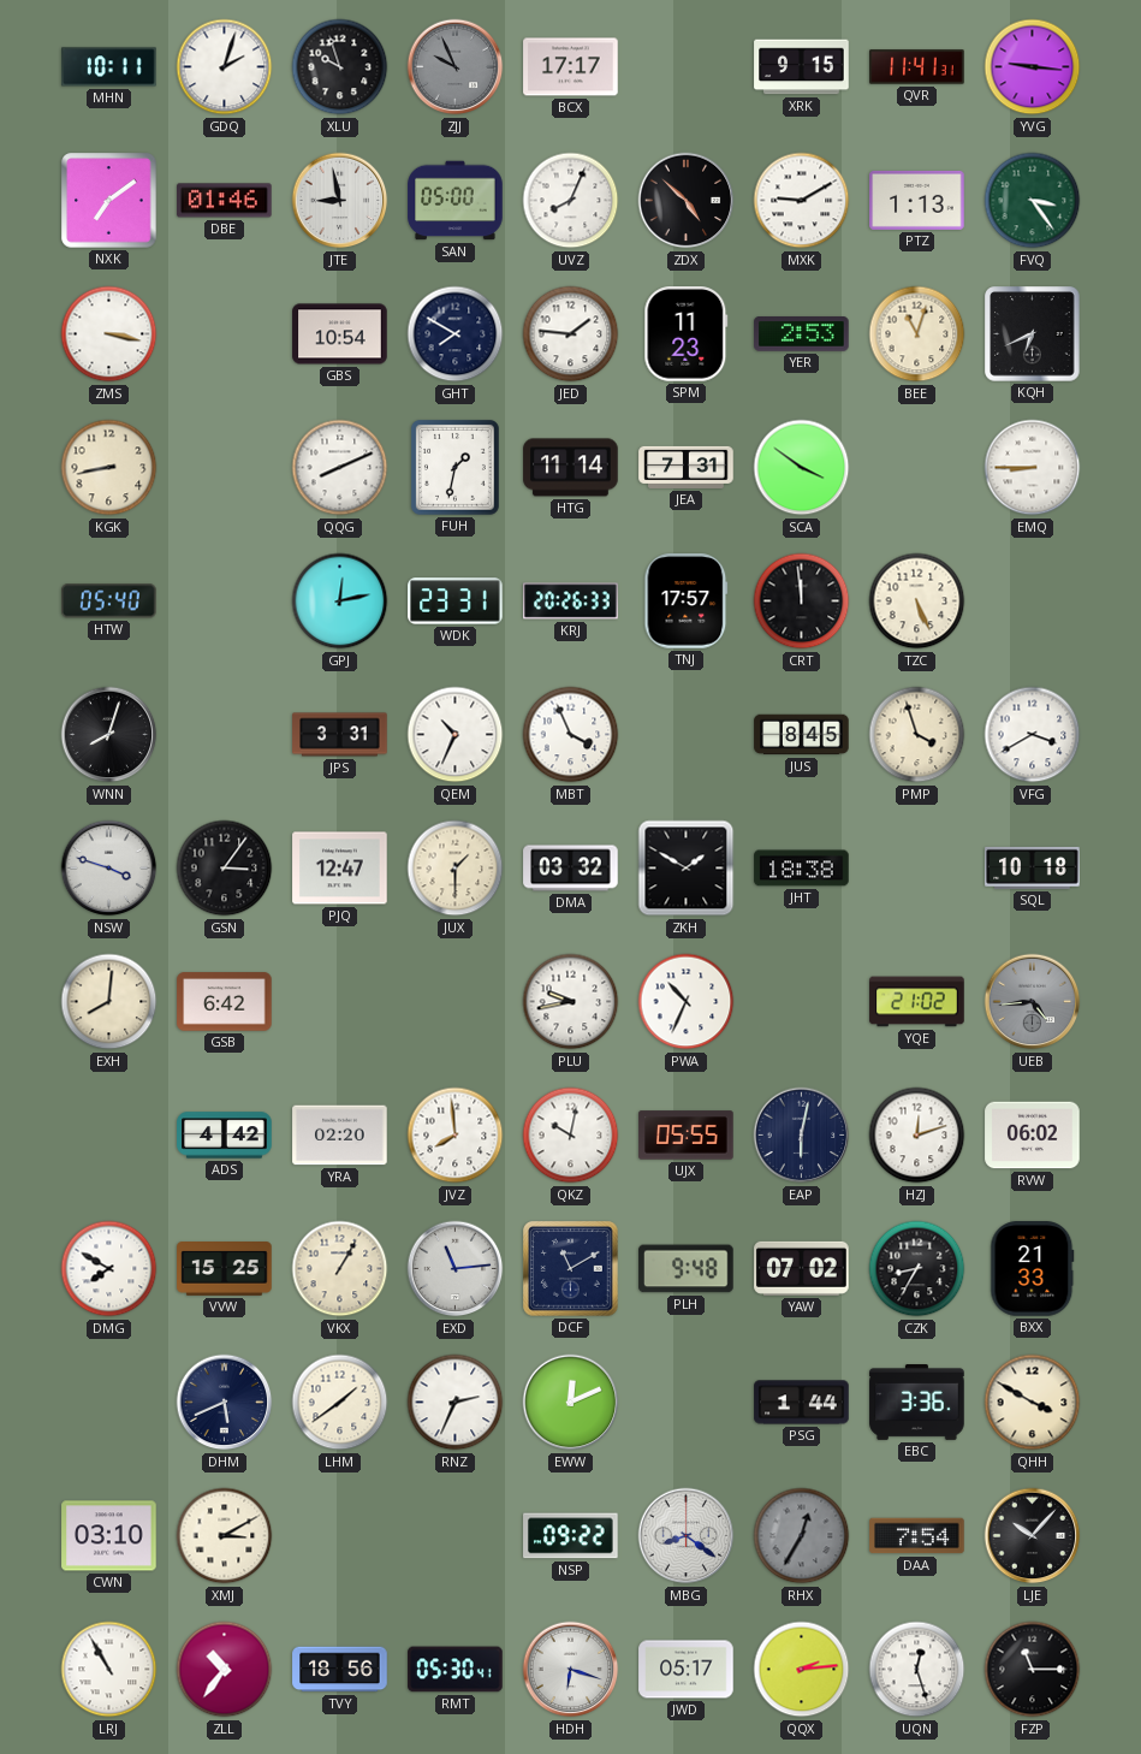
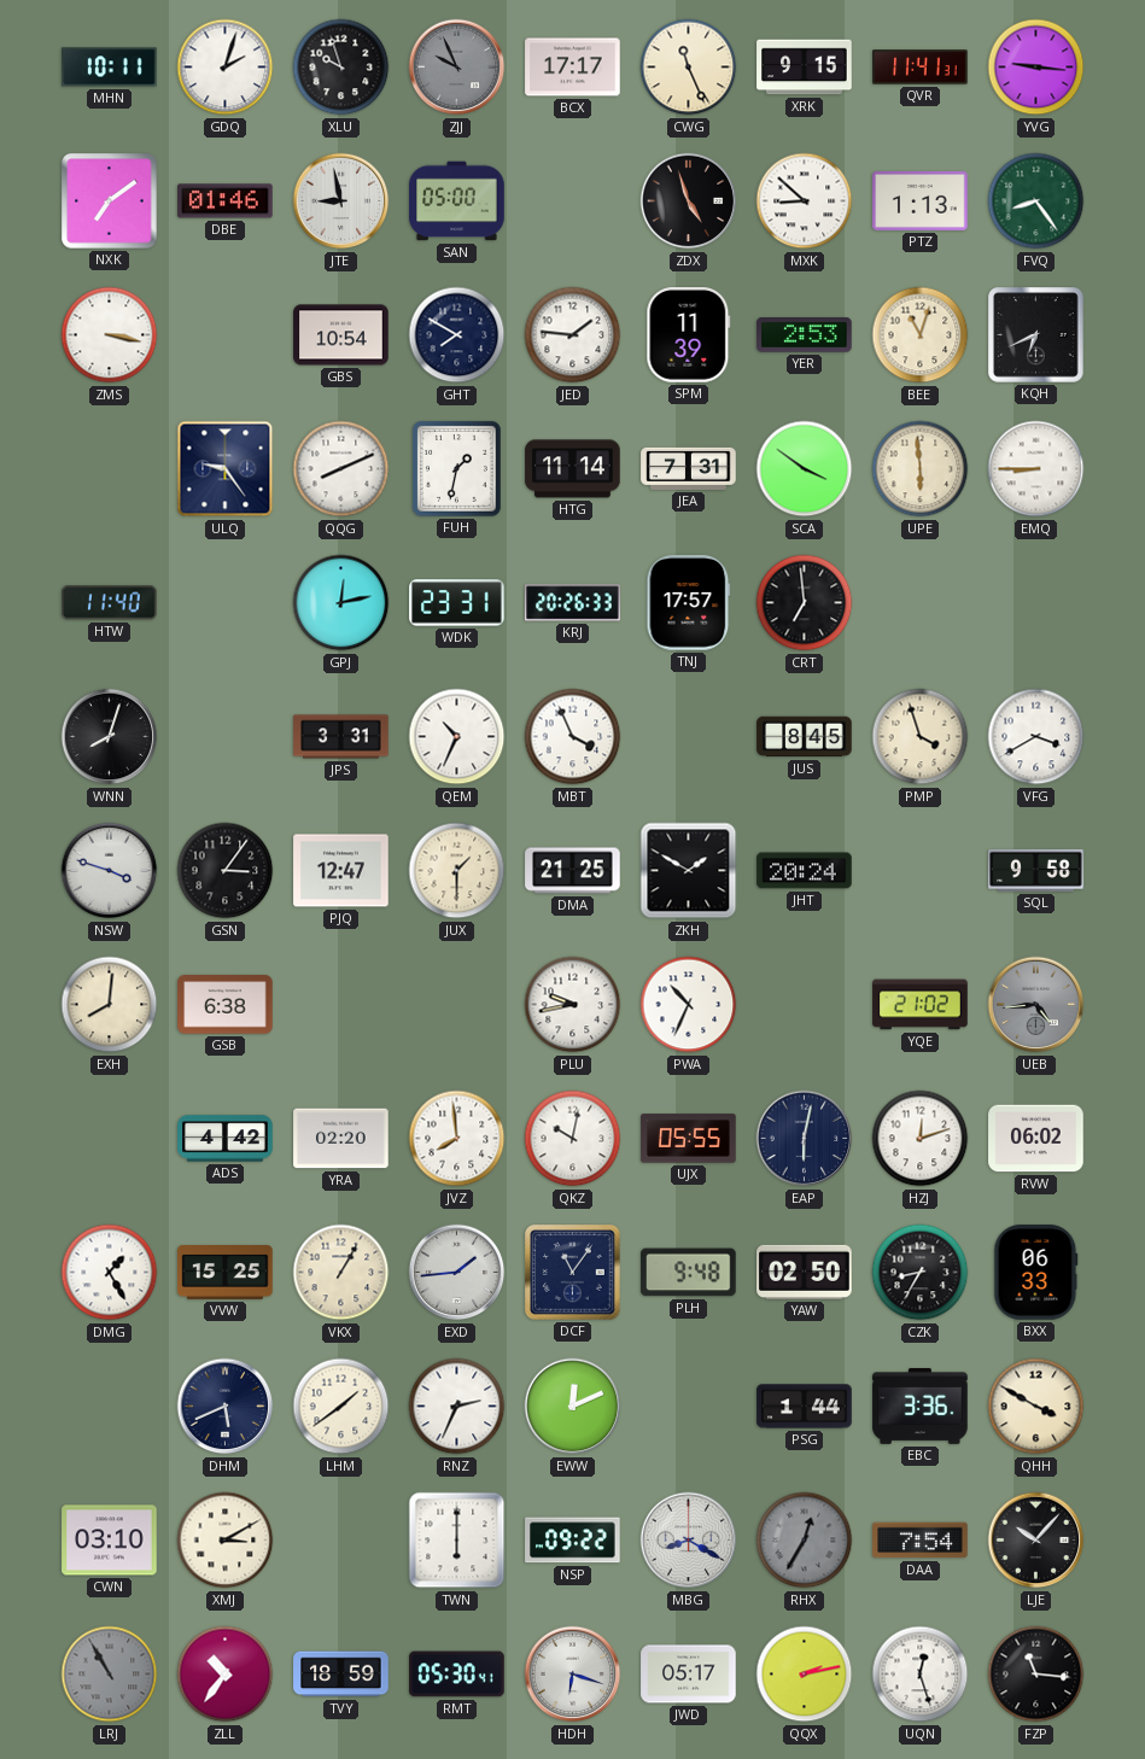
CWG: none -> 11:26 (689, 68)
UVZ: 8:04 -> none (571, 201)
ZDX: 4:52 -> 4:57 (689, 201)
MXK: 9:10 -> 8:52 (805, 201)
FVQ: 3:24 -> 8:24 (1036, 201)
SPM: 11:23 -> 11:39 (689, 335)
KGK: 8:43 -> none (109, 468)
ULQ: none -> 9:24 (226, 469)
UPE: none -> 5:59 (921, 469)
HTW: 05:40 -> 11:40 (110, 603)
CRT: 11:59 -> 6:59 (805, 603)
TZC: 5:26 -> none (917, 602)
DMA: 03:32 -> 21:25 (573, 871)
JHT: 18:38 -> 20:24 (805, 871)
SQL: 10:18 -> 9:58 (1036, 870)
GSB: 6:42 -> 6:38 (226, 1005)
DMG: 7:50 -> 1:25 (110, 1273)
EXD: 11:14 -> 1:44 (457, 1273)
DCF: 11:10 -> 11:06 (573, 1273)
YAW: 07:02 -> 02:50 (805, 1272)
BXX: 21:33 -> 06:33 (1036, 1273)
TWN: none -> 6:00 (457, 1541)
MBG: 8:21 -> 8:20 (689, 1541)
LRJ dial: white -> grey (110, 1675)
TVY: 18:56 -> 18:59 (341, 1675)
QQX: 2:14 -> 2:13 (805, 1675)
FZP: 11:15 -> 11:16 (1036, 1675)
